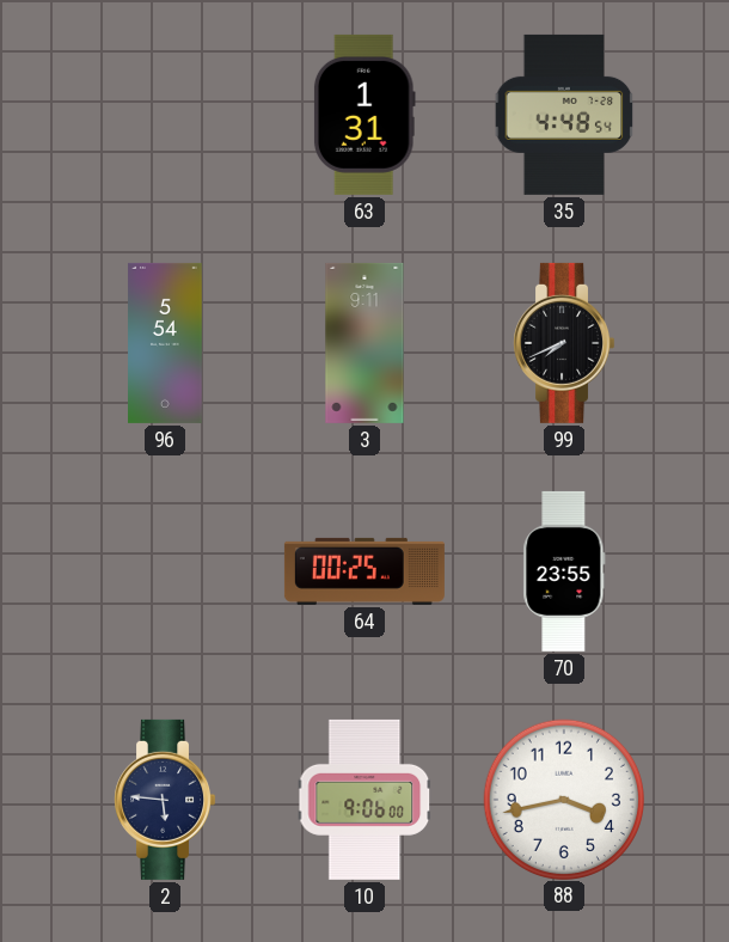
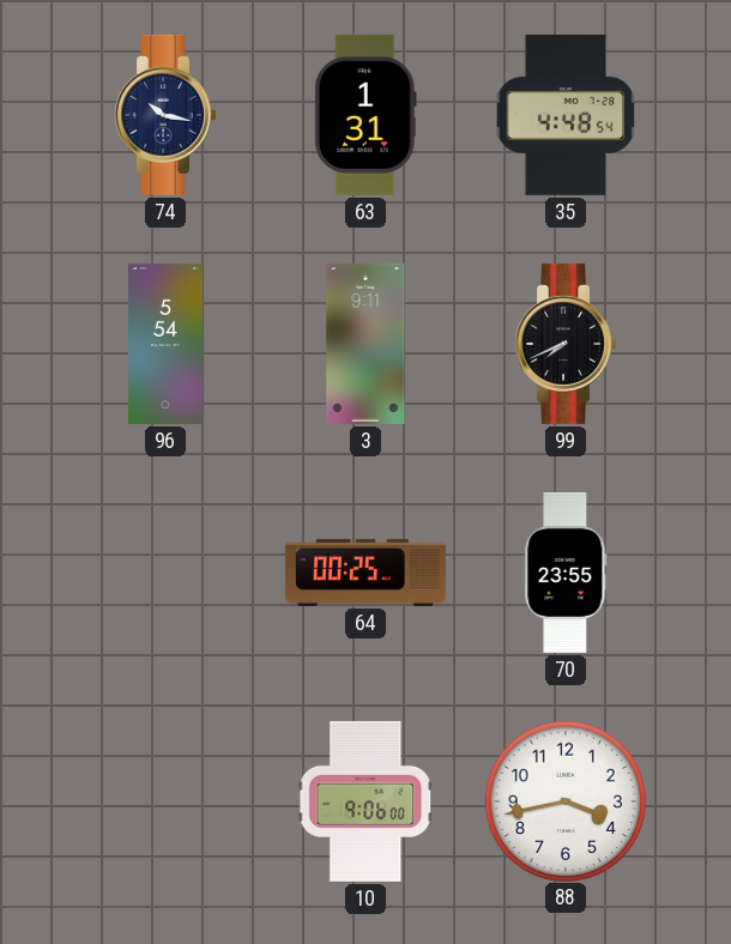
74: none -> 10:17 (165, 115)
2: 5:46 -> none (165, 800)
